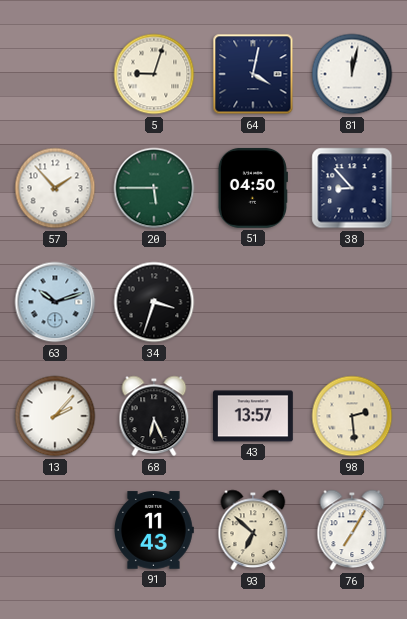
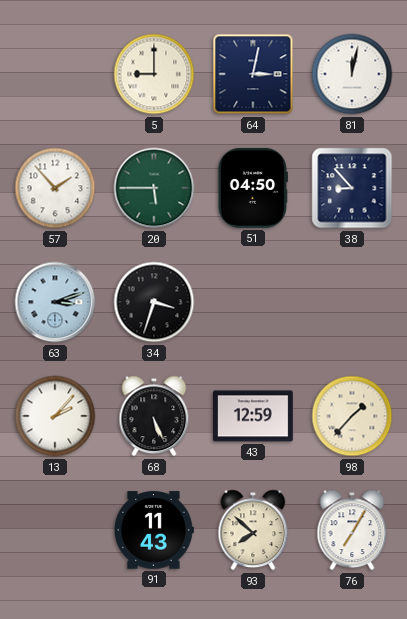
5: 9:03 -> 9:00 (154, 74)
64: 4:02 -> 3:02 (253, 74)
63: 10:12 -> 3:12 (55, 302)
68: 6:26 -> 5:26 (154, 416)
43: 13:57 -> 12:59 (253, 416)
98: 2:29 -> 1:37 (352, 416)
93: 6:52 -> 7:52 (253, 530)
